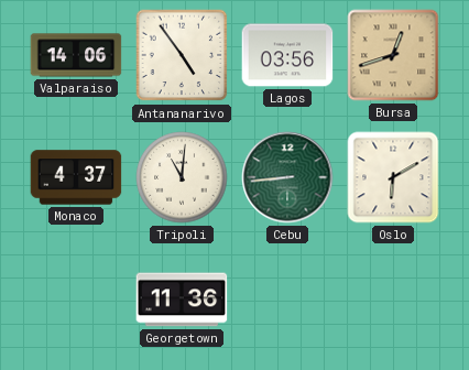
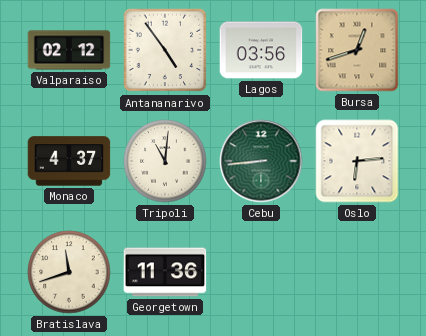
Valparaiso: 14:06 -> 02:12 (69, 50)
Oslo: 6:10 -> 6:14 (357, 161)
Bratislava: none -> 11:42 (69, 272)
